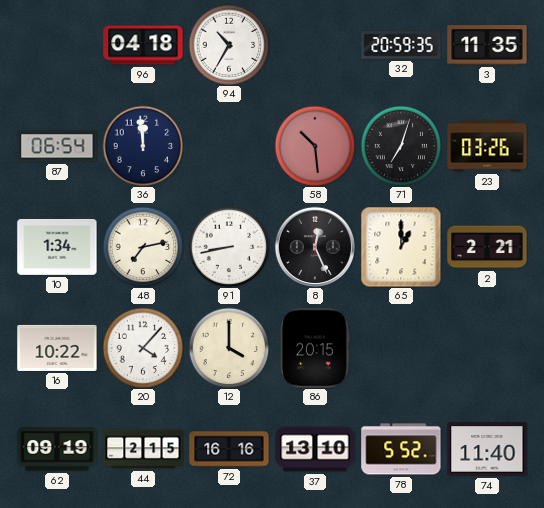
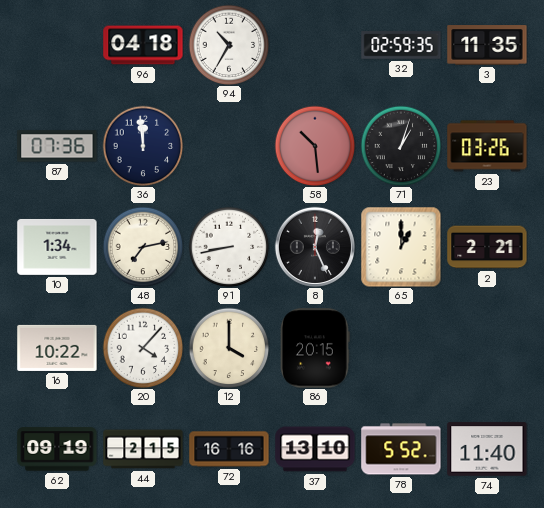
32: 20:59 -> 02:59 (401, 45)
87: 06:54 -> 07:36 (57, 146)
71: 7:03 -> 1:03 (401, 146)
